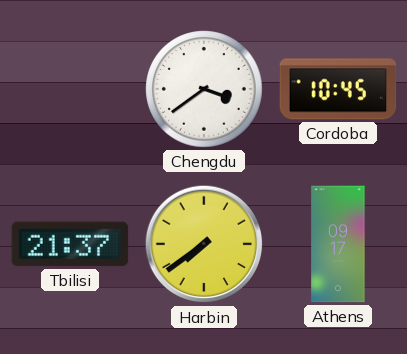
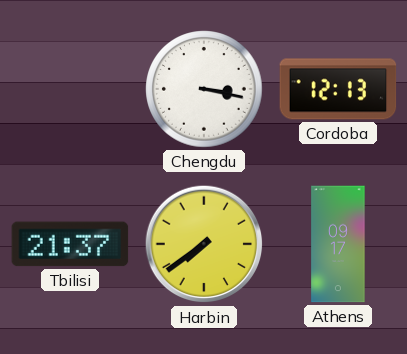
Chengdu: 3:39 -> 3:17 (204, 89)
Cordoba: 10:45 -> 12:13 (338, 89)
